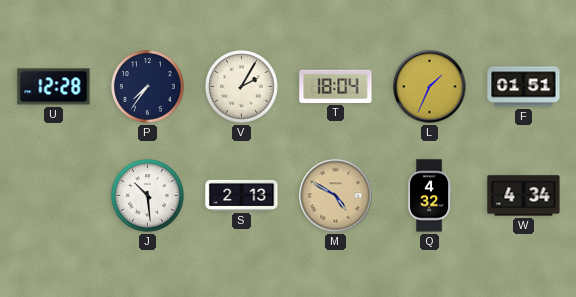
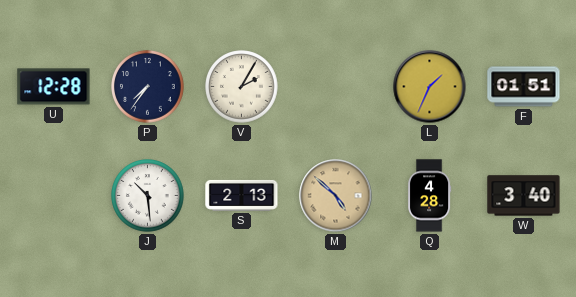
T: 18:04 -> none (336, 86)
M: 4:50 -> 4:52 (336, 196)
Q: 4:32 -> 4:28 (429, 196)
W: 4:34 -> 3:40 (524, 196)
